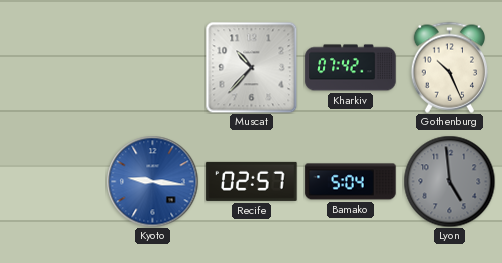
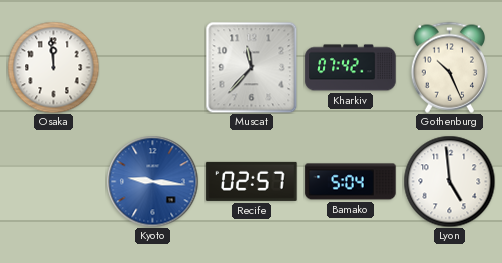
Osaka: none -> 11:59 (53, 67)
Muscat: 10:37 -> 11:37 (251, 67)
Lyon dial: grey -> white (449, 181)
